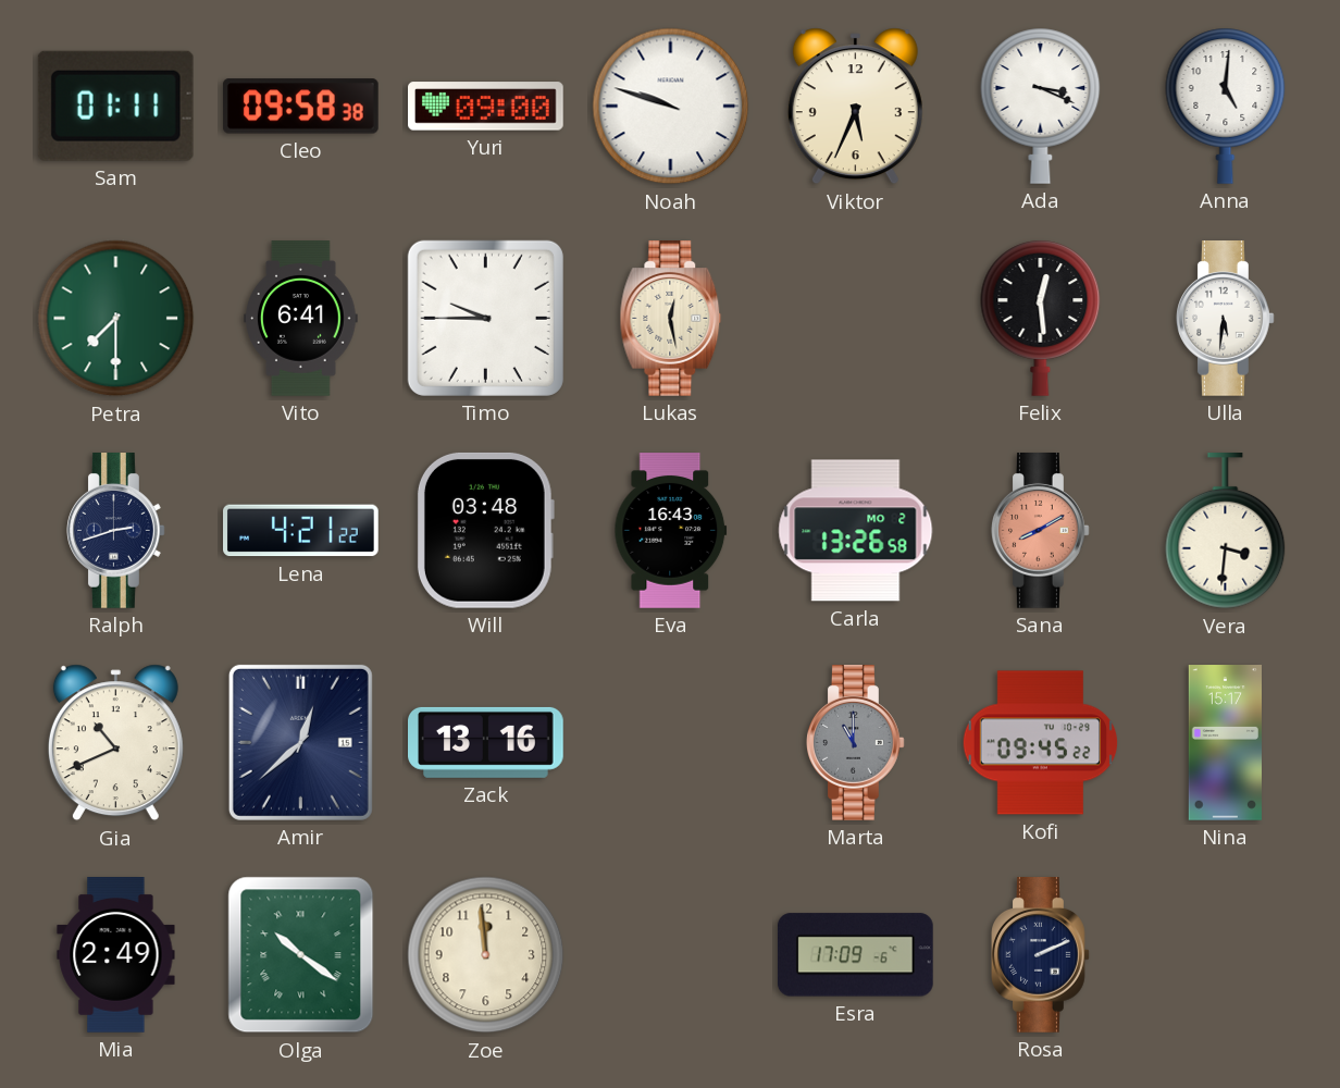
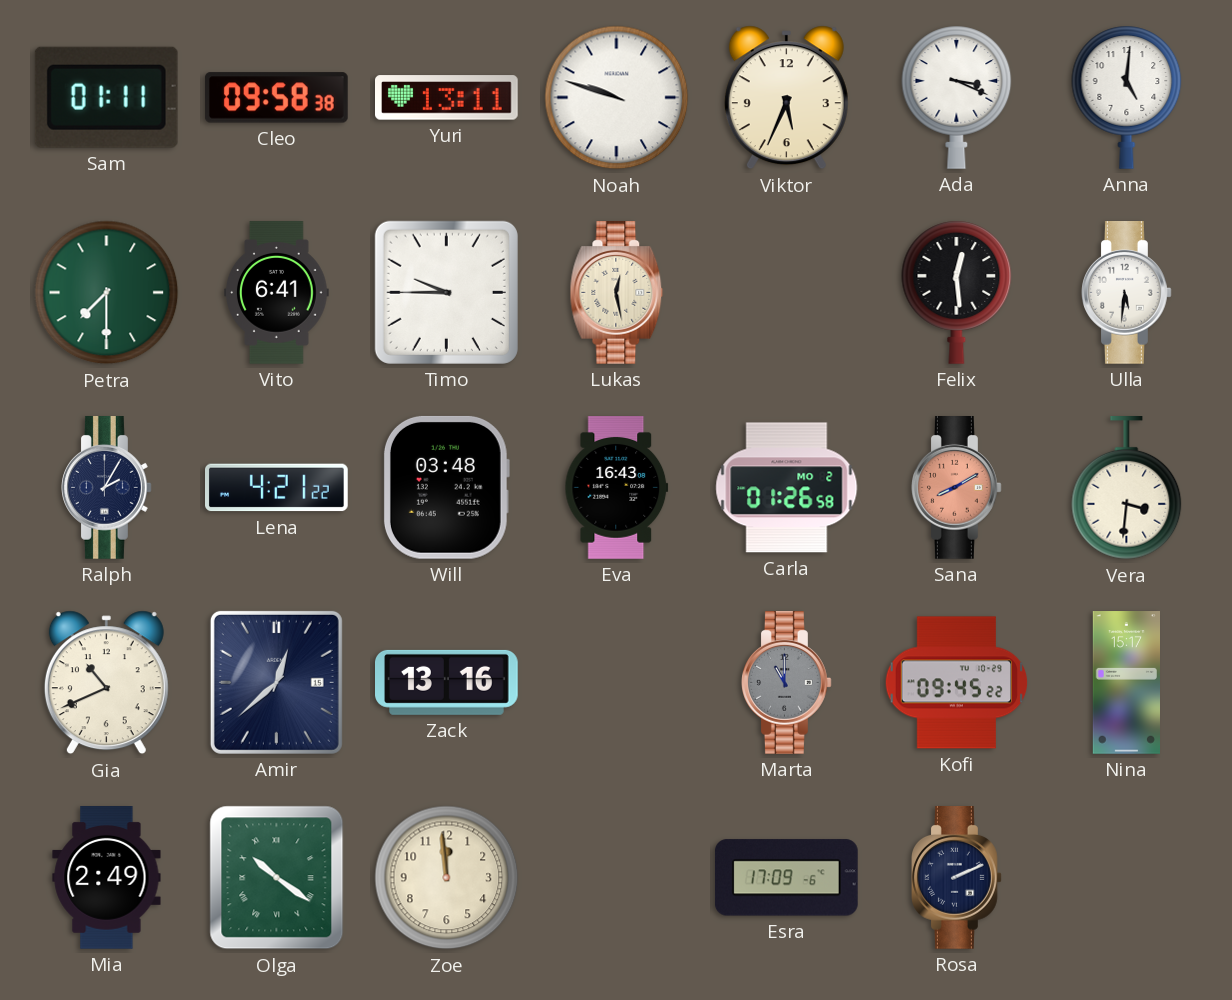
Yuri: 09:00 -> 13:11 (447, 98)
Ralph: 2:42 -> 2:05 (107, 488)
Carla: 13:26 -> 01:26 (787, 488)
